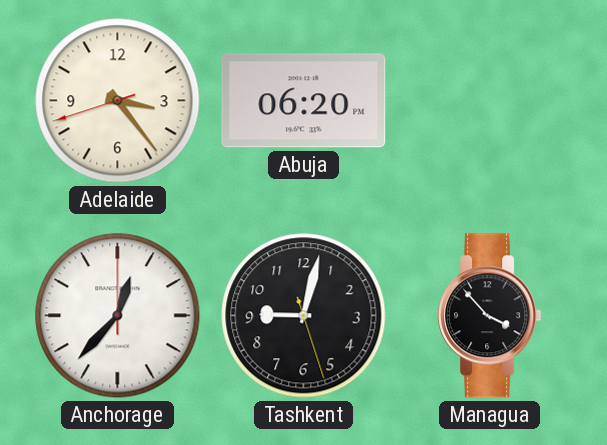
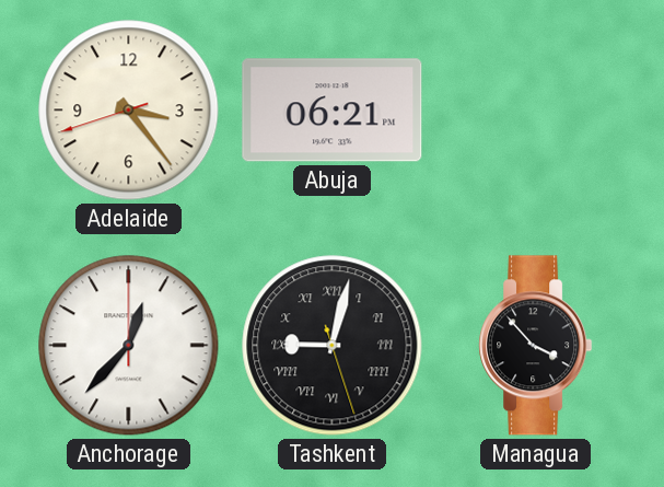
Abuja: 06:20 -> 06:21 (333, 111)
Tashkent numerals: Arabic -> Roman (333, 346)
